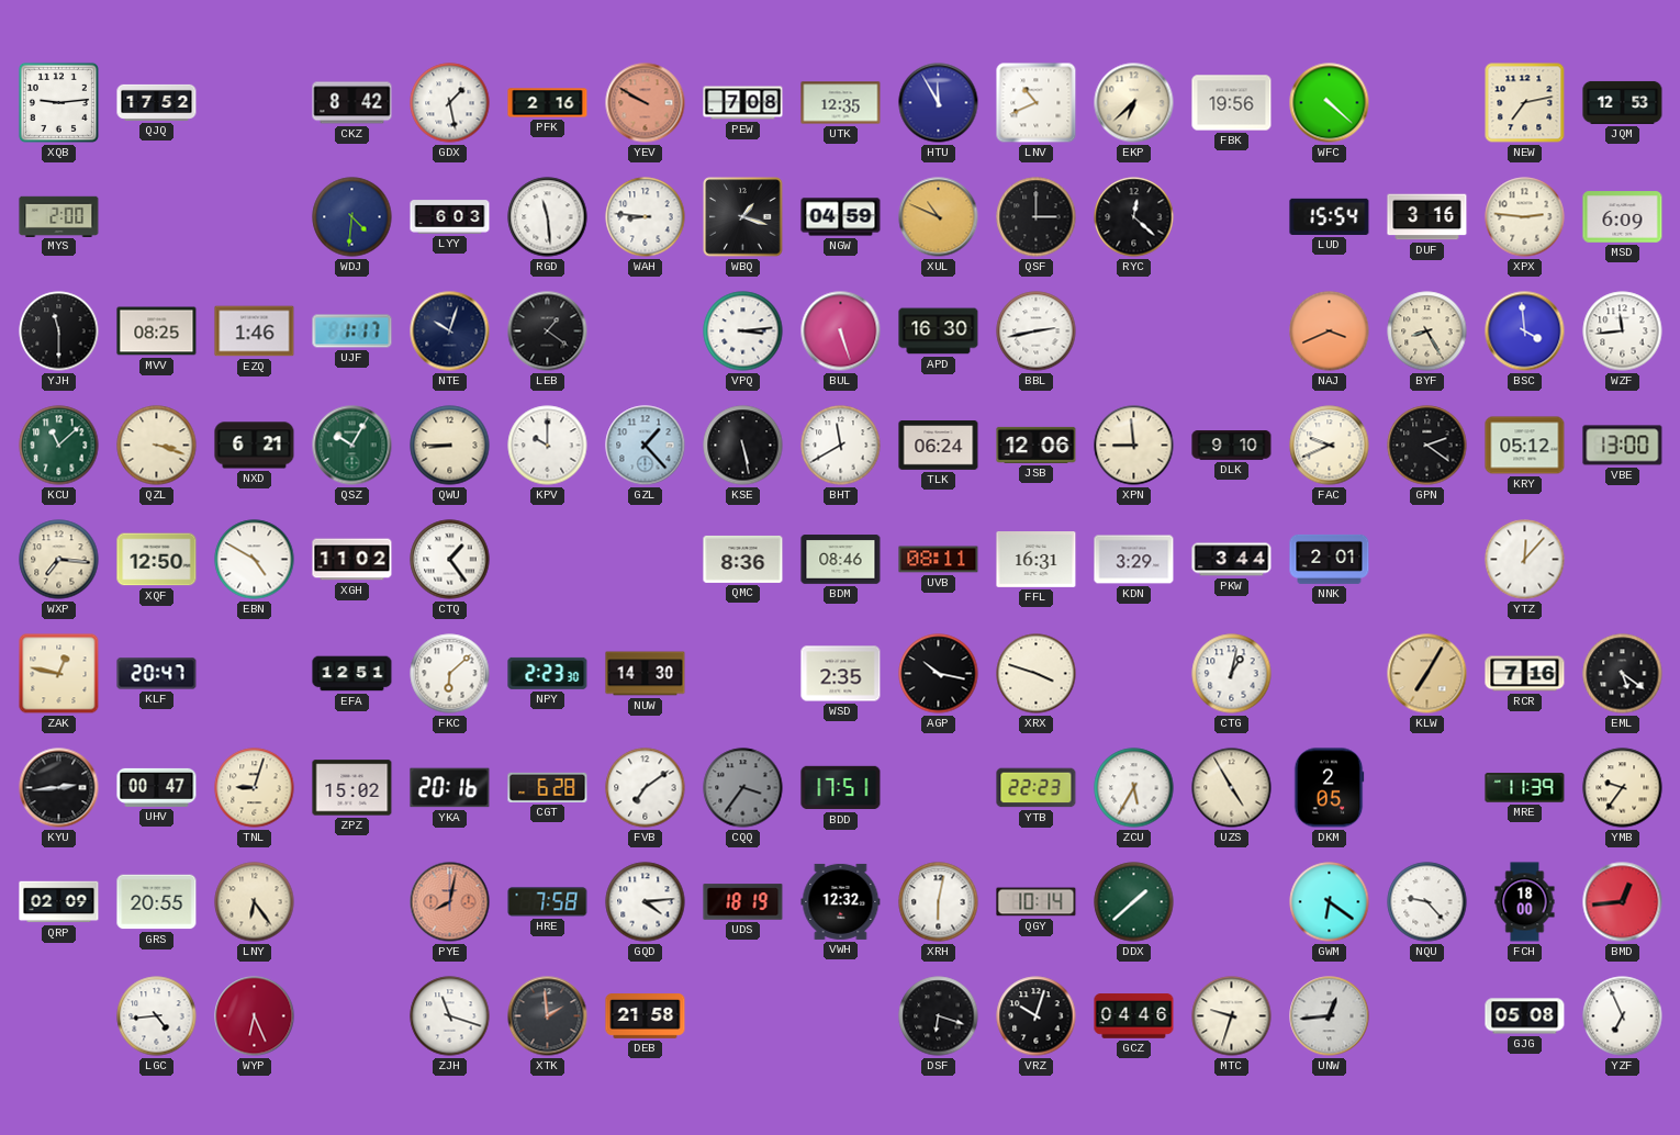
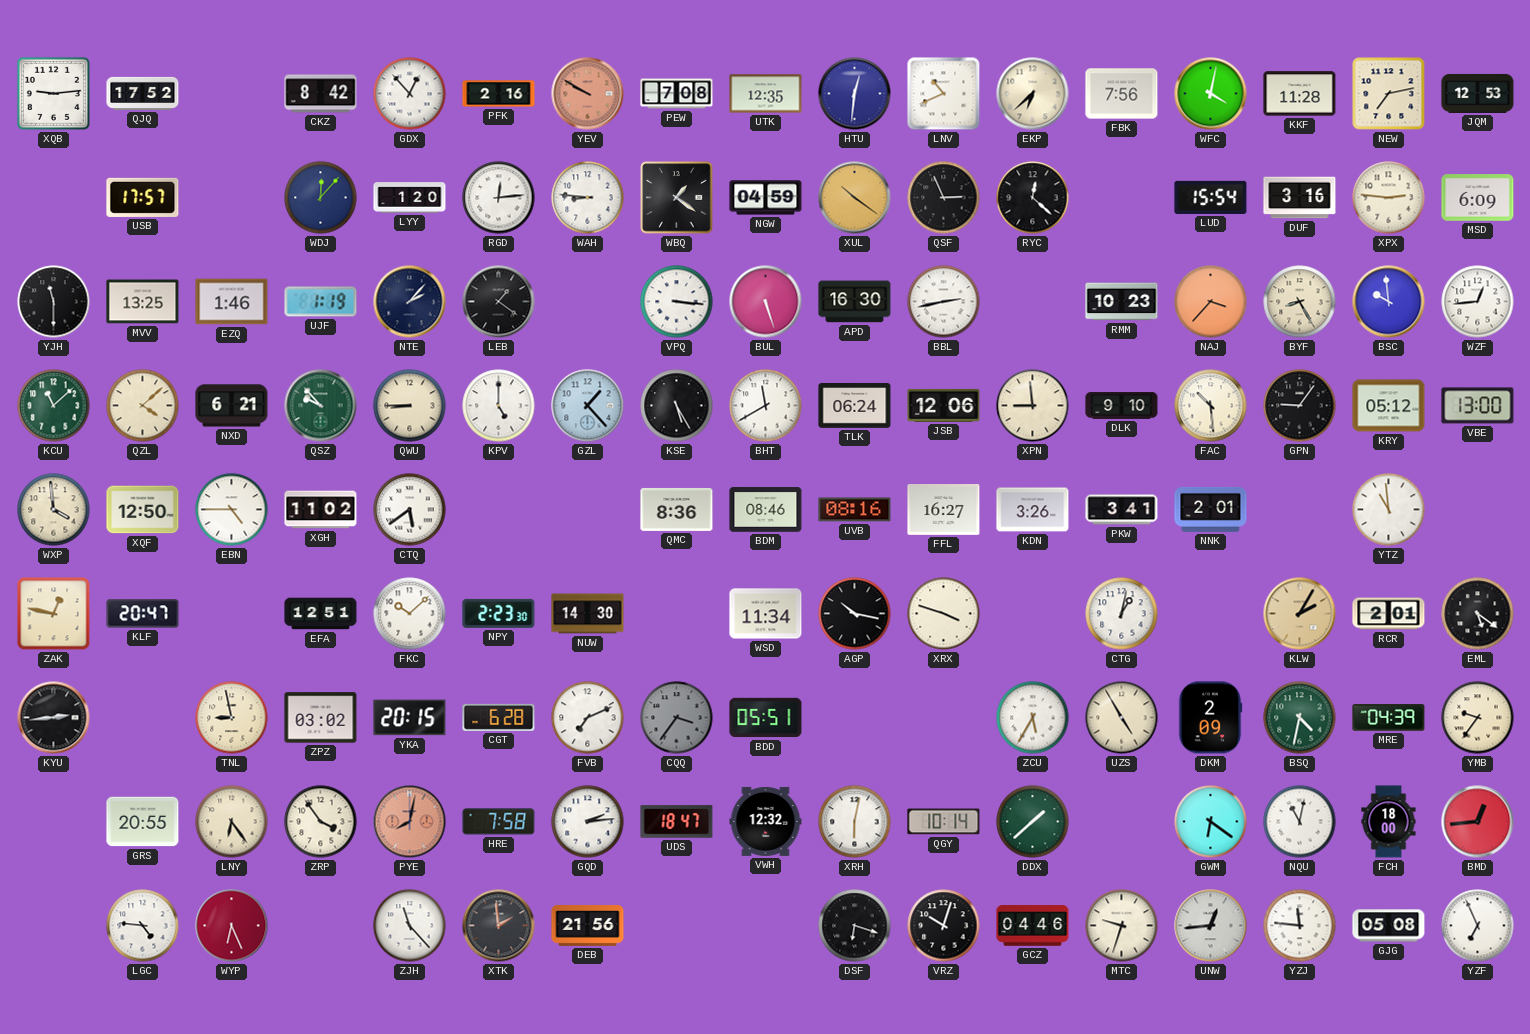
GDX: 1:28 -> 12:53 (410, 94)
HTU: 11:55 -> 12:31 (855, 94)
FBK: 19:56 -> 7:56 (1122, 94)
WFC: 4:22 -> 4:02 (1211, 94)
KKF: none -> 11:28 (1300, 94)
MYS: 2:00 -> none (59, 216)
USB: none -> 17:57 (143, 197)
WDJ: 4:31 -> 12:07 (321, 198)
LYY: 6:03 -> 1:20 (410, 198)
RGD: 11:29 -> 12:14 (499, 198)
WBQ: 1:18 -> 1:21 (677, 198)
XUL: 10:49 -> 10:21 (855, 198)
QSF: 3:00 -> 2:56 (944, 198)
MVV: 08:25 -> 13:25 (143, 302)
UJF: 1:17 -> 1:19 (321, 302)
NTE: 10:03 -> 2:07 (410, 302)
VPQ: 3:14 -> 3:16 (677, 302)
RMM: none -> 10:23 (1122, 302)
NAJ: 3:41 -> 3:37 (1211, 302)
BSC: 3:59 -> 9:59 (1389, 302)
WZF: 11:44 -> 12:44 (1478, 302)
QZL: 3:18 -> 4:08 (143, 406)
QSZ: 10:05 -> 9:53 (321, 406)
KPV: 10:00 -> 5:00 (499, 406)
KSE: 5:28 -> 5:25 (677, 406)
FAC: 9:41 -> 10:29 (1211, 406)
GPN: 2:21 -> 9:06 (1300, 406)
WXP: 7:16 -> 3:59 (54, 510)
EBN: 4:50 -> 4:45 (232, 510)
CTQ: 1:24 -> 5:39 (410, 510)
UVB: 08:11 -> 08:16 (855, 510)
FFL: 16:31 -> 16:27 (944, 510)
KDN: 3:29 -> 3:26 (1033, 510)
PKW: 3:44 -> 3:41 (1122, 510)
YTZ: 12:07 -> 10:59 (1389, 510)
FKC: 6:08 -> 10:08 (410, 614)
WSD: 2:35 -> 11:34 (766, 614)
KLW: 7:05 -> 2:05 (1300, 614)
RCR: 7:16 -> 2:01 (1389, 614)
UHV: 00:47 -> none (157, 787)
TNL: 9:03 -> 8:58 (232, 718)
ZPZ: 15:02 -> 03:02 (321, 718)
YKA: 20:16 -> 20:15 (410, 718)
FVB: 7:09 -> 7:11 (588, 718)
BDD: 17:51 -> 05:51 (766, 718)
YTB: 22:23 -> none (1037, 788)
DKM: 2:05 -> 2:09 (1210, 718)
BSQ: none -> 4:32 (1300, 718)
MRE: 11:39 -> 04:39 (1389, 718)
QRP: 02:09 -> none (59, 902)
ZRP: none -> 3:54 (321, 822)
GQD: 4:14 -> 2:14 (588, 822)
UDS: 18:19 -> 18:47 (677, 822)
NQU: 9:23 -> 11:02 (1300, 822)
LGC: 4:44 -> 4:46 (143, 926)
ZJH: 11:18 -> 11:23 (410, 926)
DEB: 21:58 -> 21:56 (588, 926)
YZJ: none -> 11:46 (1300, 926)
